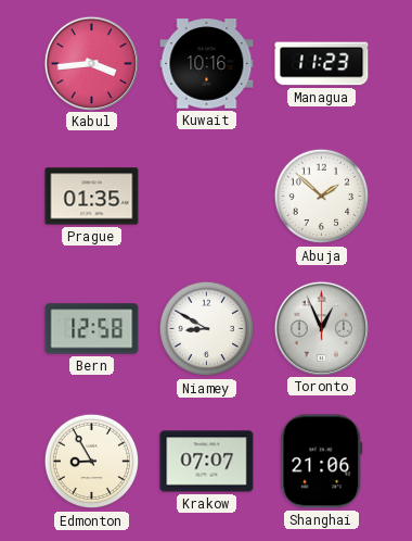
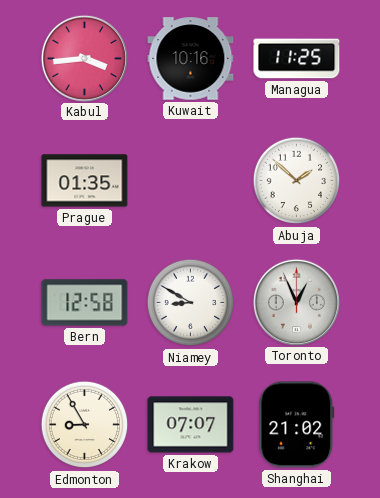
Managua: 11:23 -> 11:25 (297, 59)
Shanghai: 21:06 -> 21:02 (297, 425)
